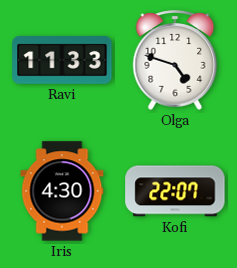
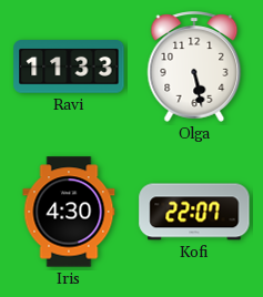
Olga: 4:48 -> 5:28 (194, 66)
